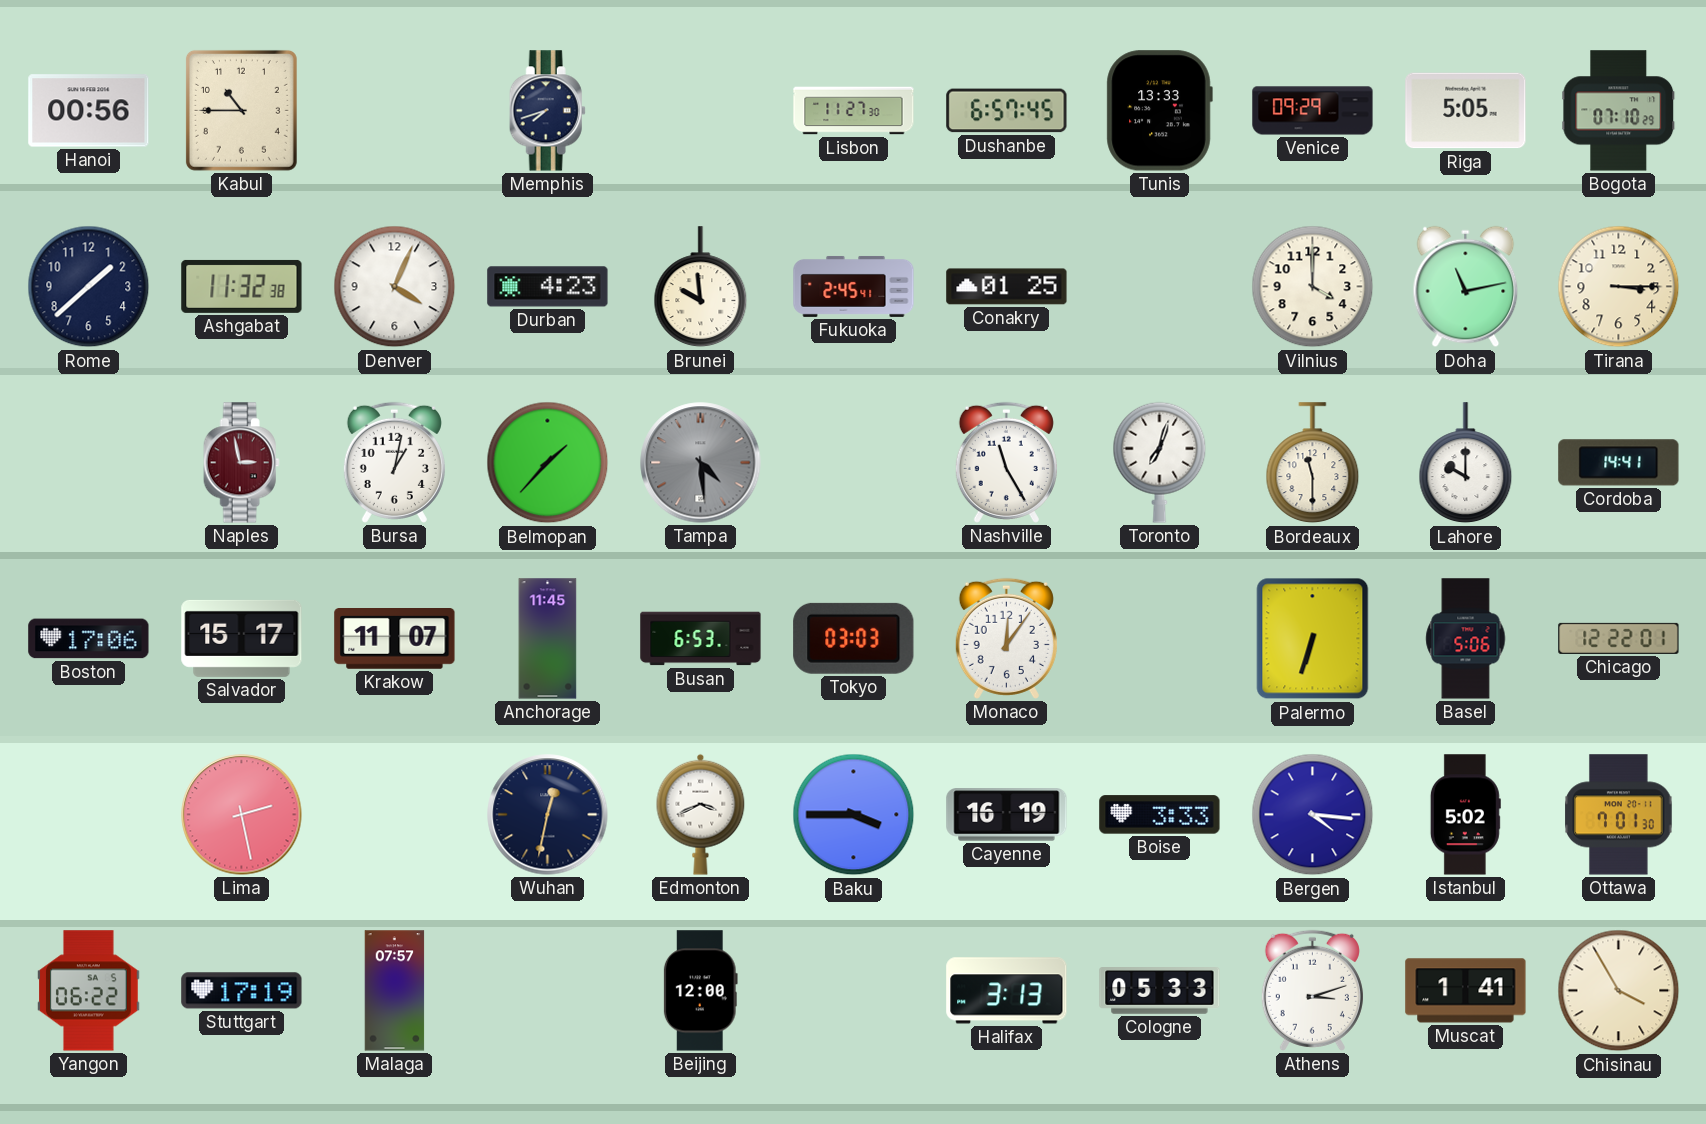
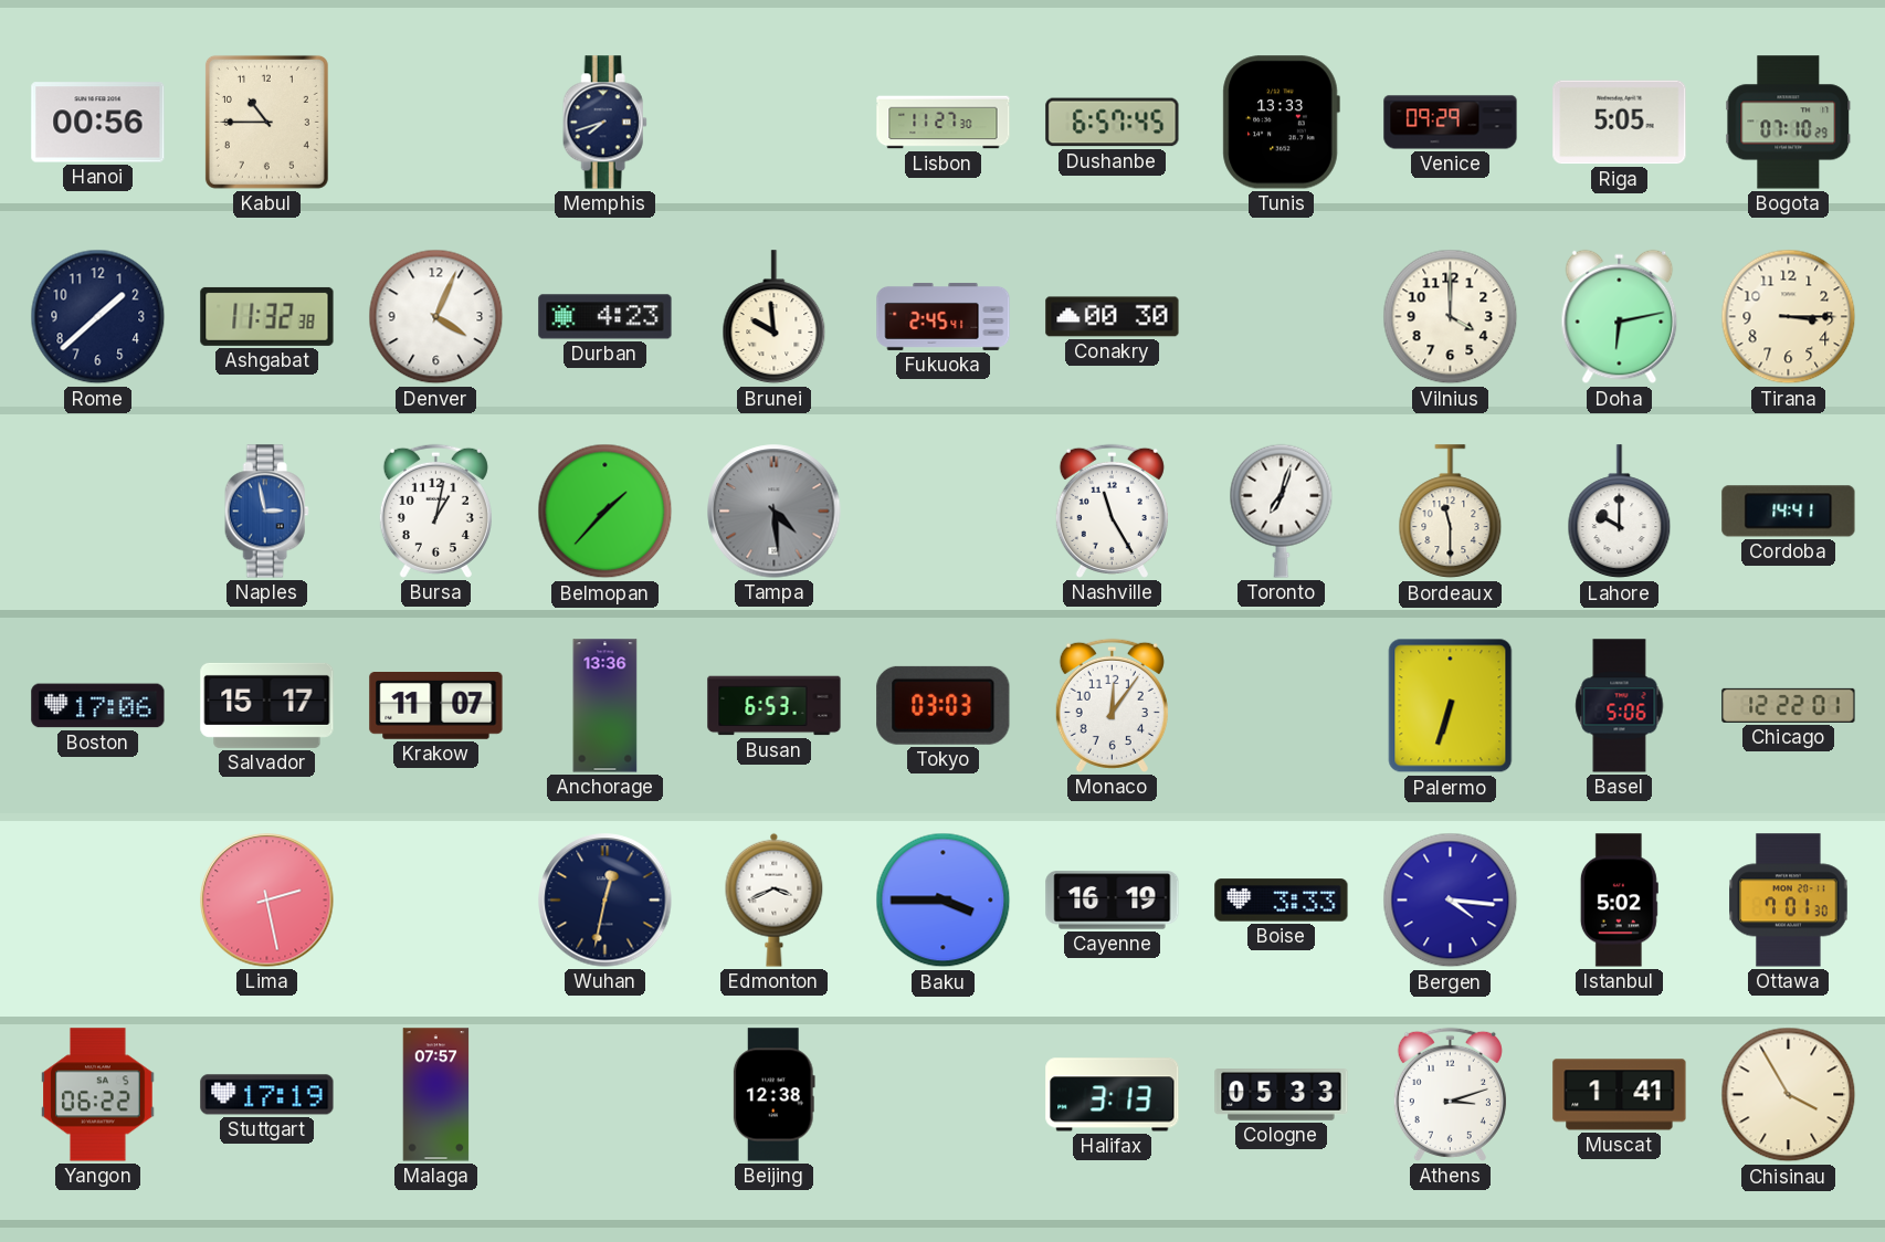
Conakry: 01:25 -> 00:30 (1113, 317)
Doha: 11:13 -> 6:13 (1620, 317)
Naples dial: burgundy -> blue (266, 512)
Anchorage: 11:45 -> 13:36 (605, 706)
Beijing: 12:00 -> 12:38 (773, 1095)
